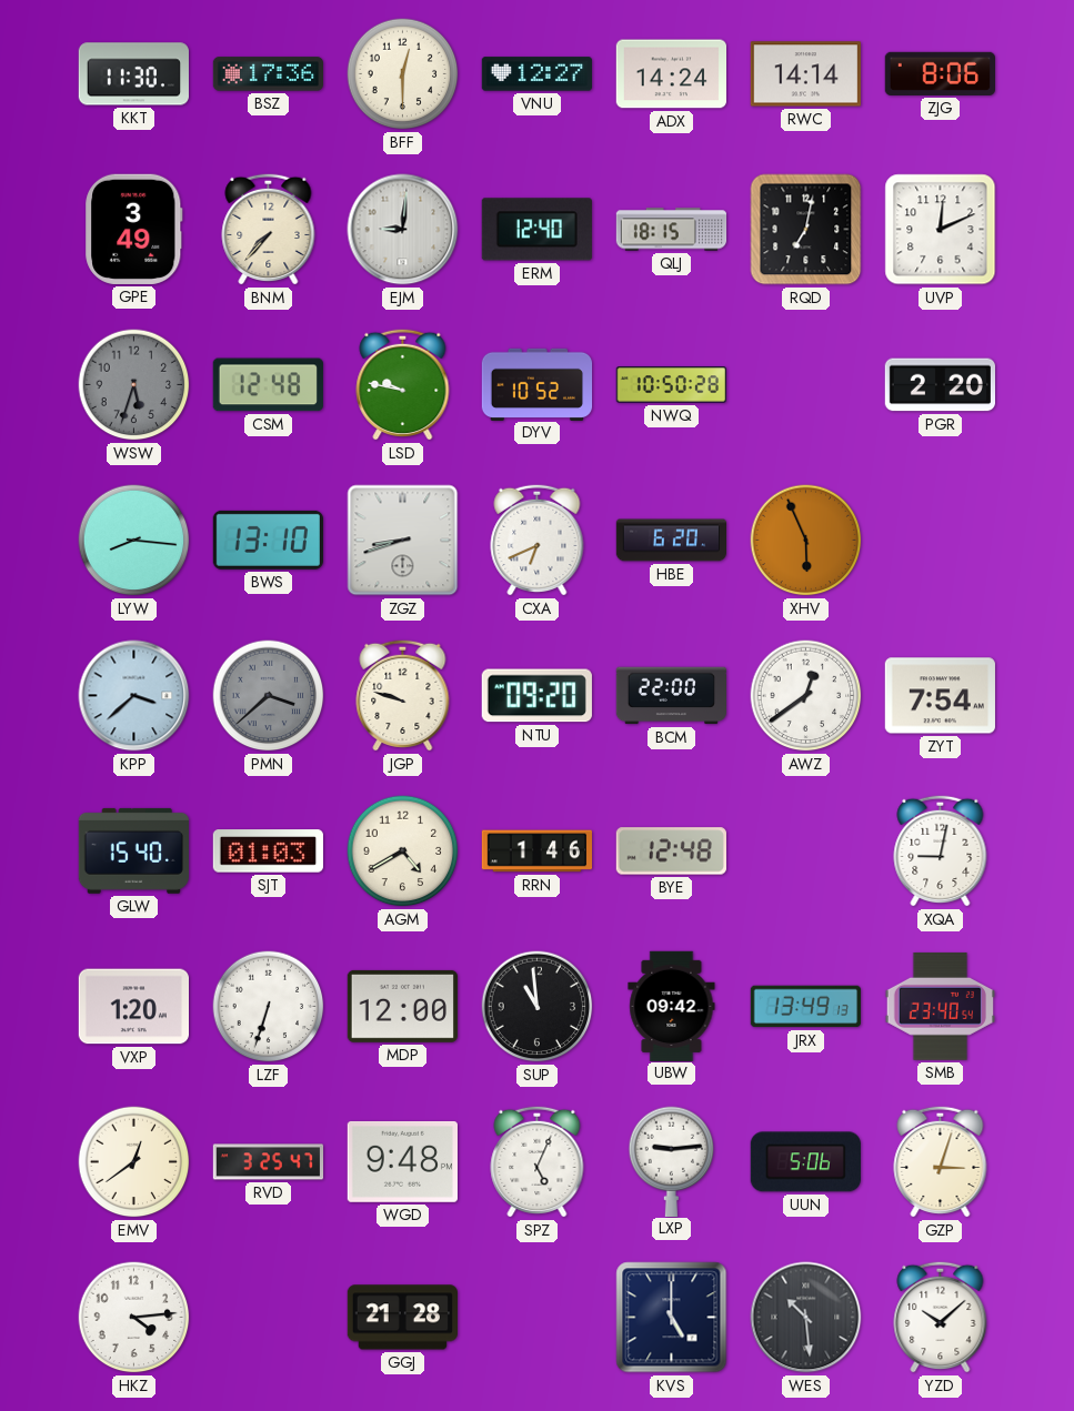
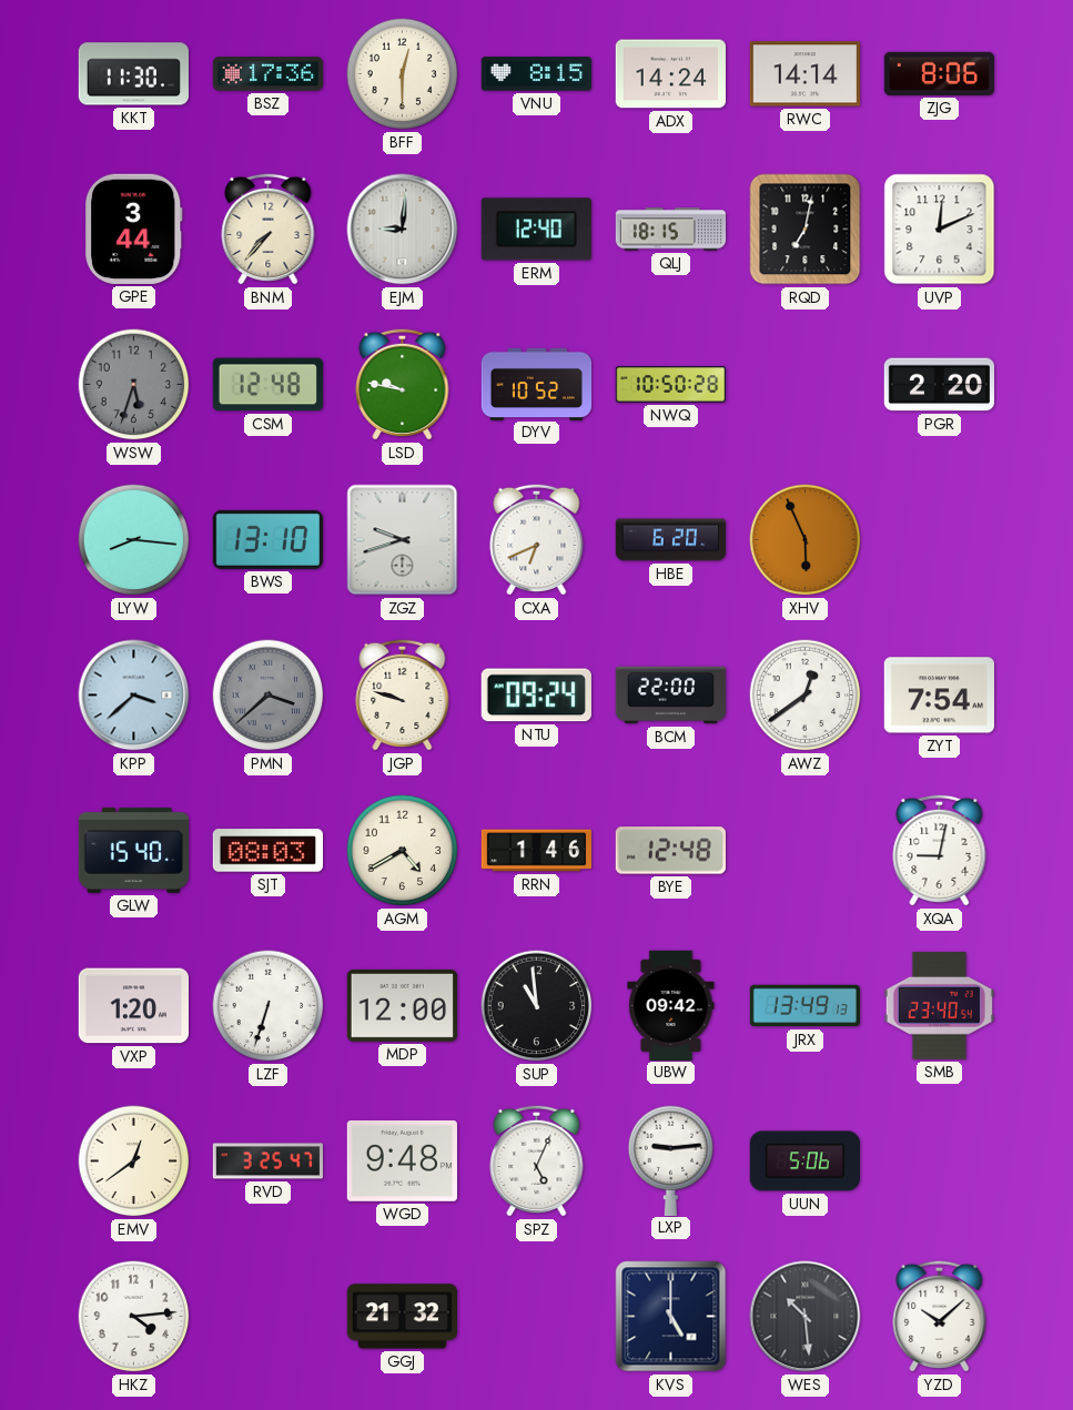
VNU: 12:27 -> 8:15 (536, 74)
GPE: 3:49 -> 3:44 (134, 229)
ZGZ: 8:42 -> 9:42 (403, 540)
NTU: 09:20 -> 09:24 (536, 696)
SJT: 01:03 -> 08:03 (267, 851)
GZP: 3:03 -> none (941, 1161)
GGJ: 21:28 -> 21:32 (402, 1317)
